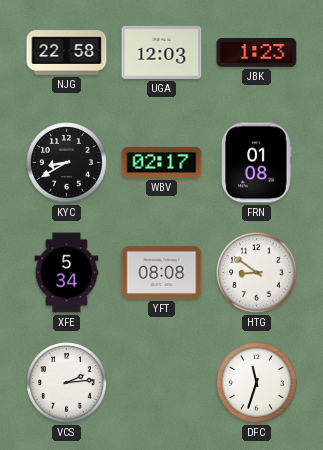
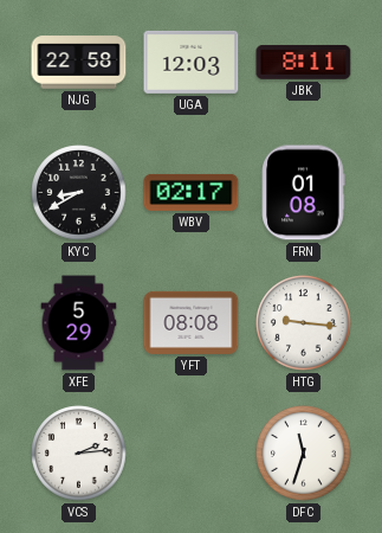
JBK: 1:23 -> 8:11 (304, 63)
XFE: 5:34 -> 5:29 (79, 323)
HTG: 8:51 -> 9:16 (304, 323)
